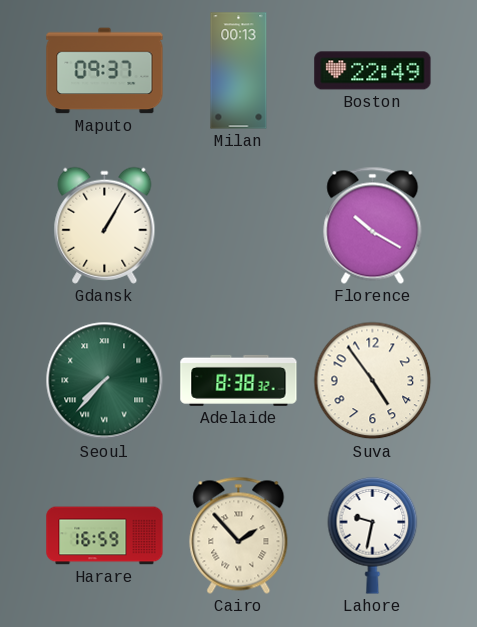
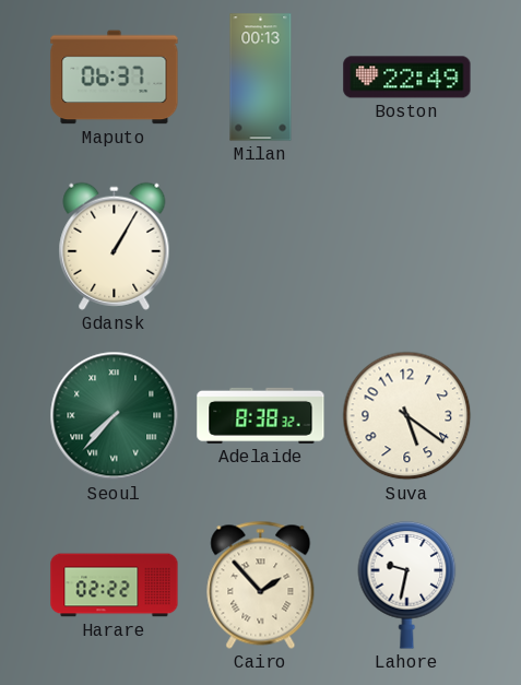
Maputo: 09:37 -> 06:37 (115, 78)
Florence: 10:20 -> none (373, 225)
Suva: 4:54 -> 5:21 (407, 416)
Harare: 16:59 -> 02:22 (115, 586)
